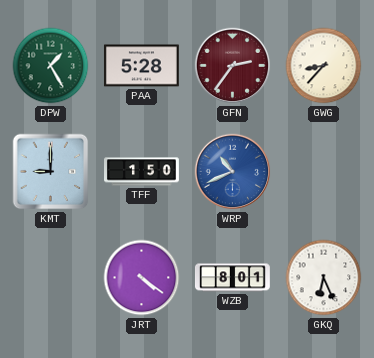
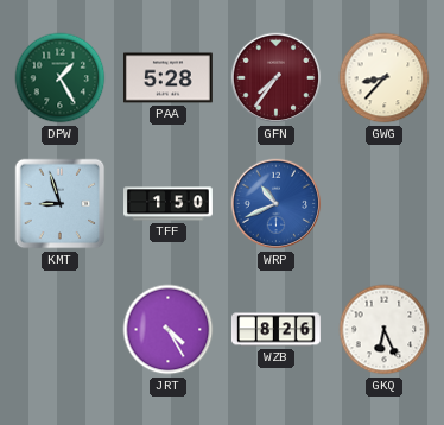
GFN: 2:36 -> 7:36 (277, 78)
KMT: 9:00 -> 8:57 (61, 204)
JRT: 4:21 -> 4:25 (169, 330)
WZB: 8:01 -> 8:26 (275, 330)
